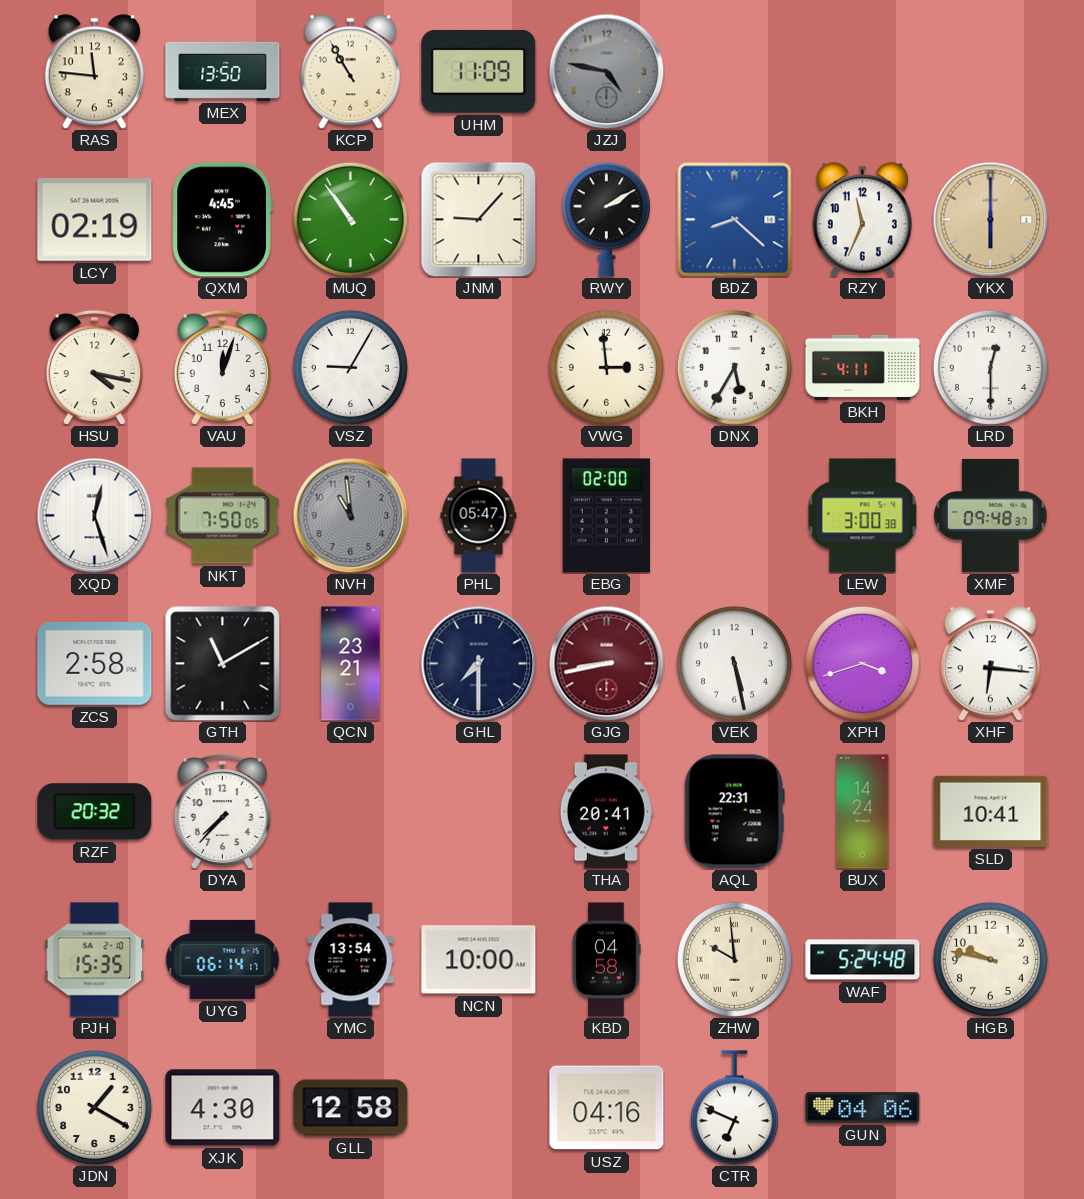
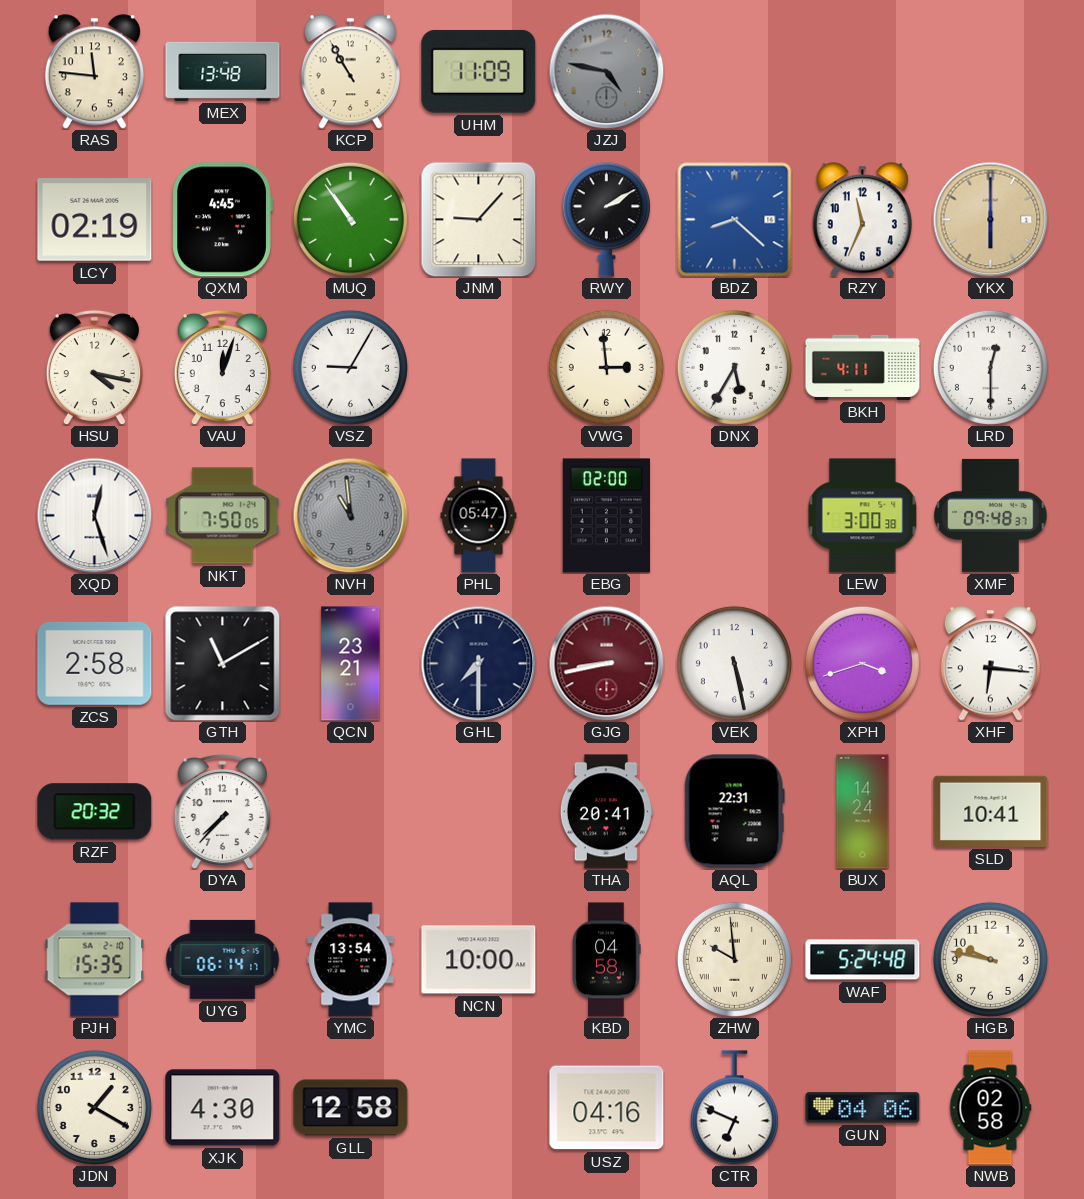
MEX: 13:50 -> 13:48 (223, 71)
NWB: none -> 02:58 (990, 1108)
